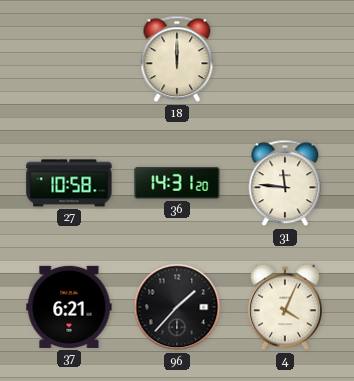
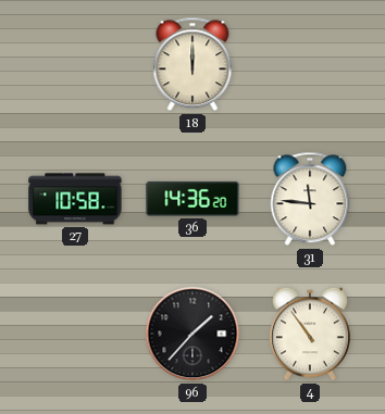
36: 14:31 -> 14:36 (192, 199)
37: 6:21 -> none (69, 307)
4: 4:04 -> 10:54 (310, 334)
